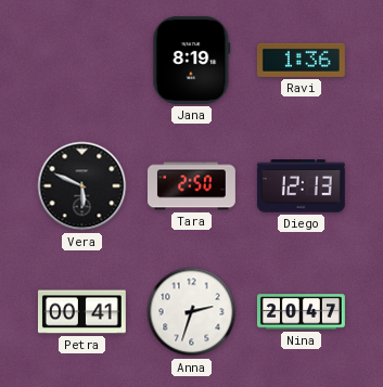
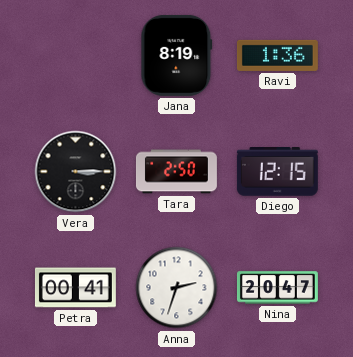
Vera: 5:49 -> 3:15 (76, 172)
Diego: 12:13 -> 12:15 (277, 172)
